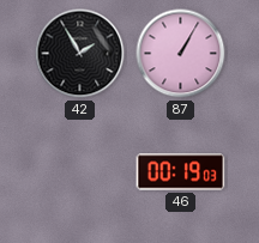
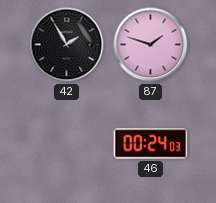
87: 1:05 -> 1:48 (151, 45)
46: 00:19 -> 00:24 (151, 144)
